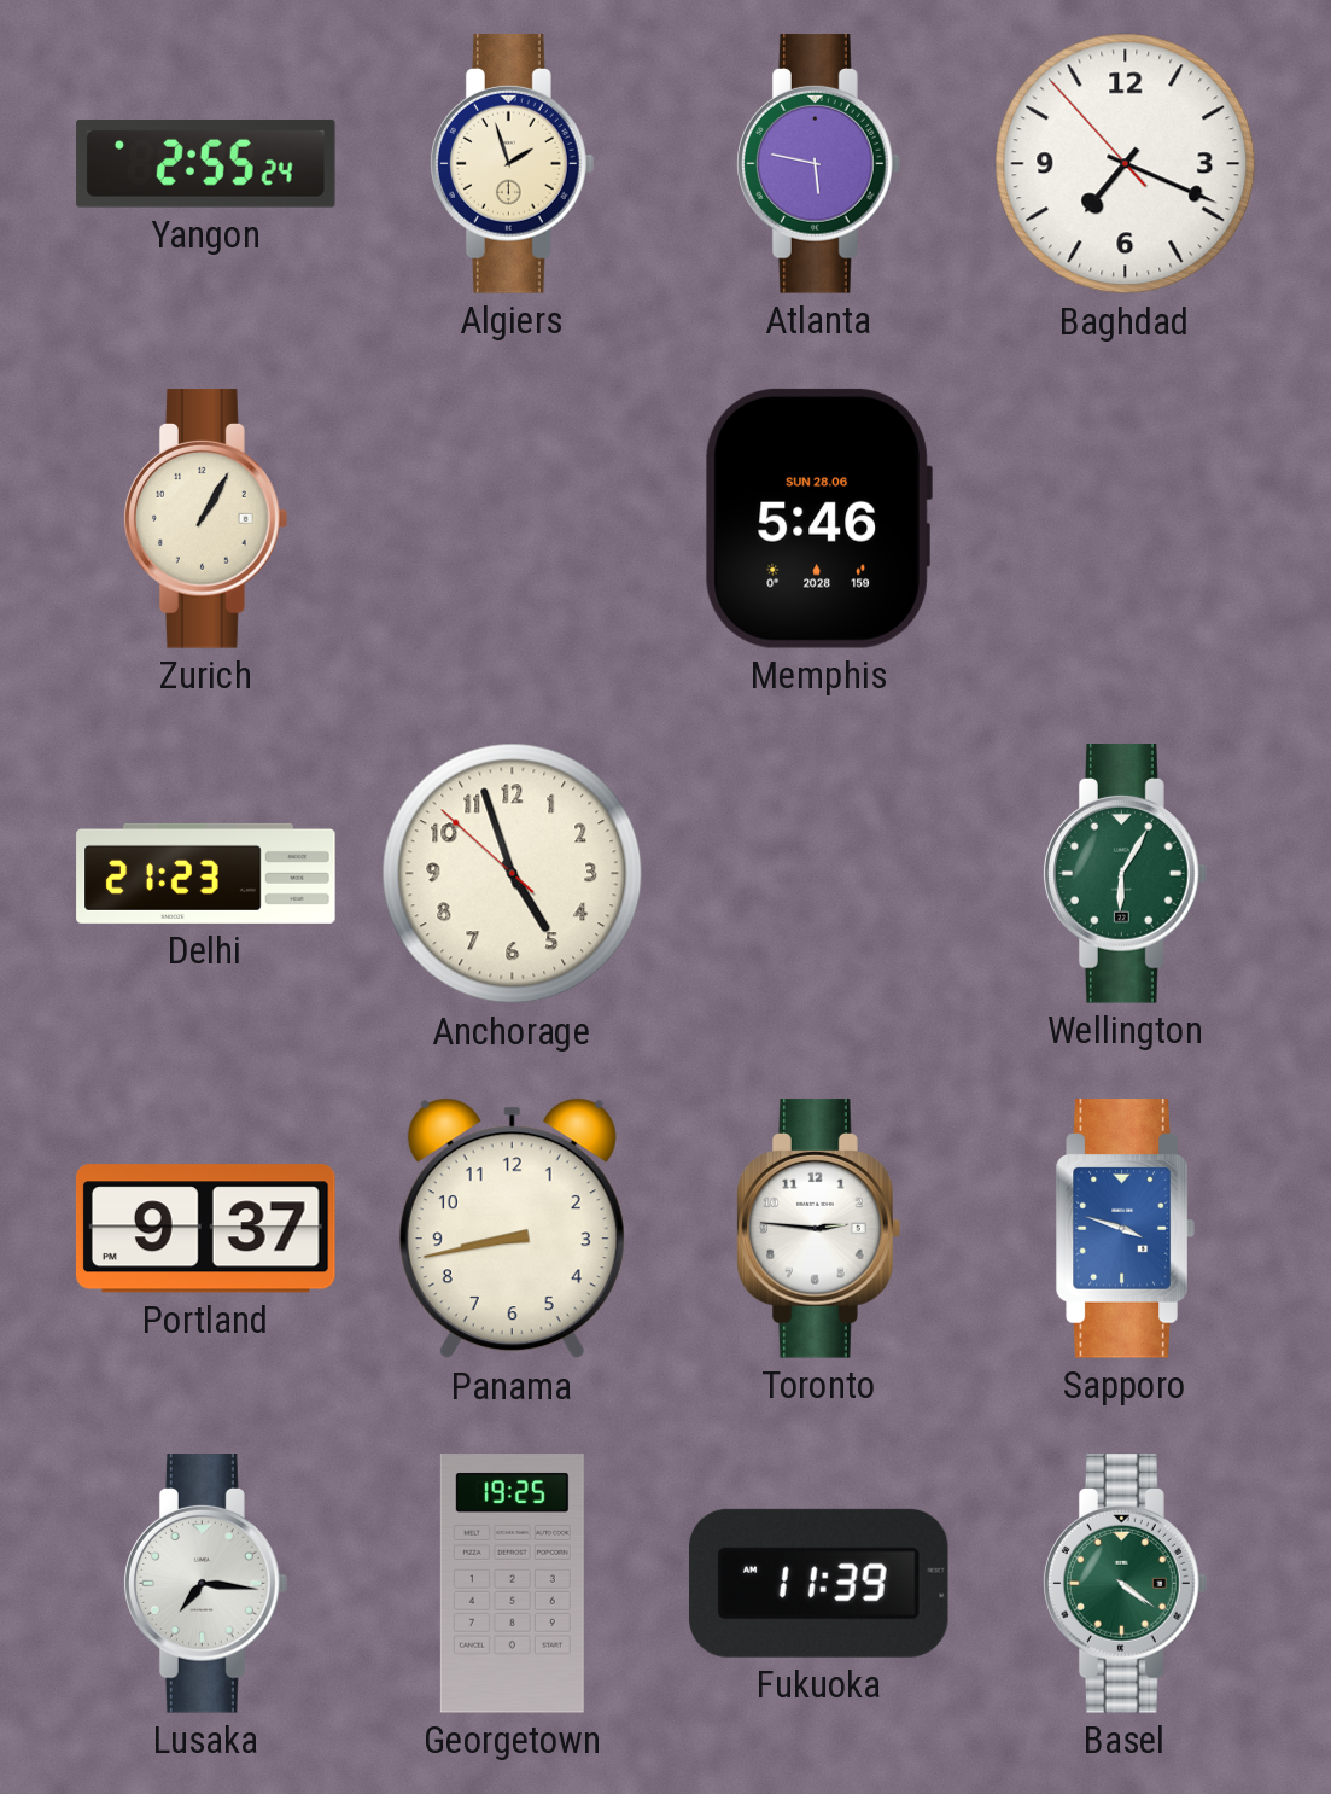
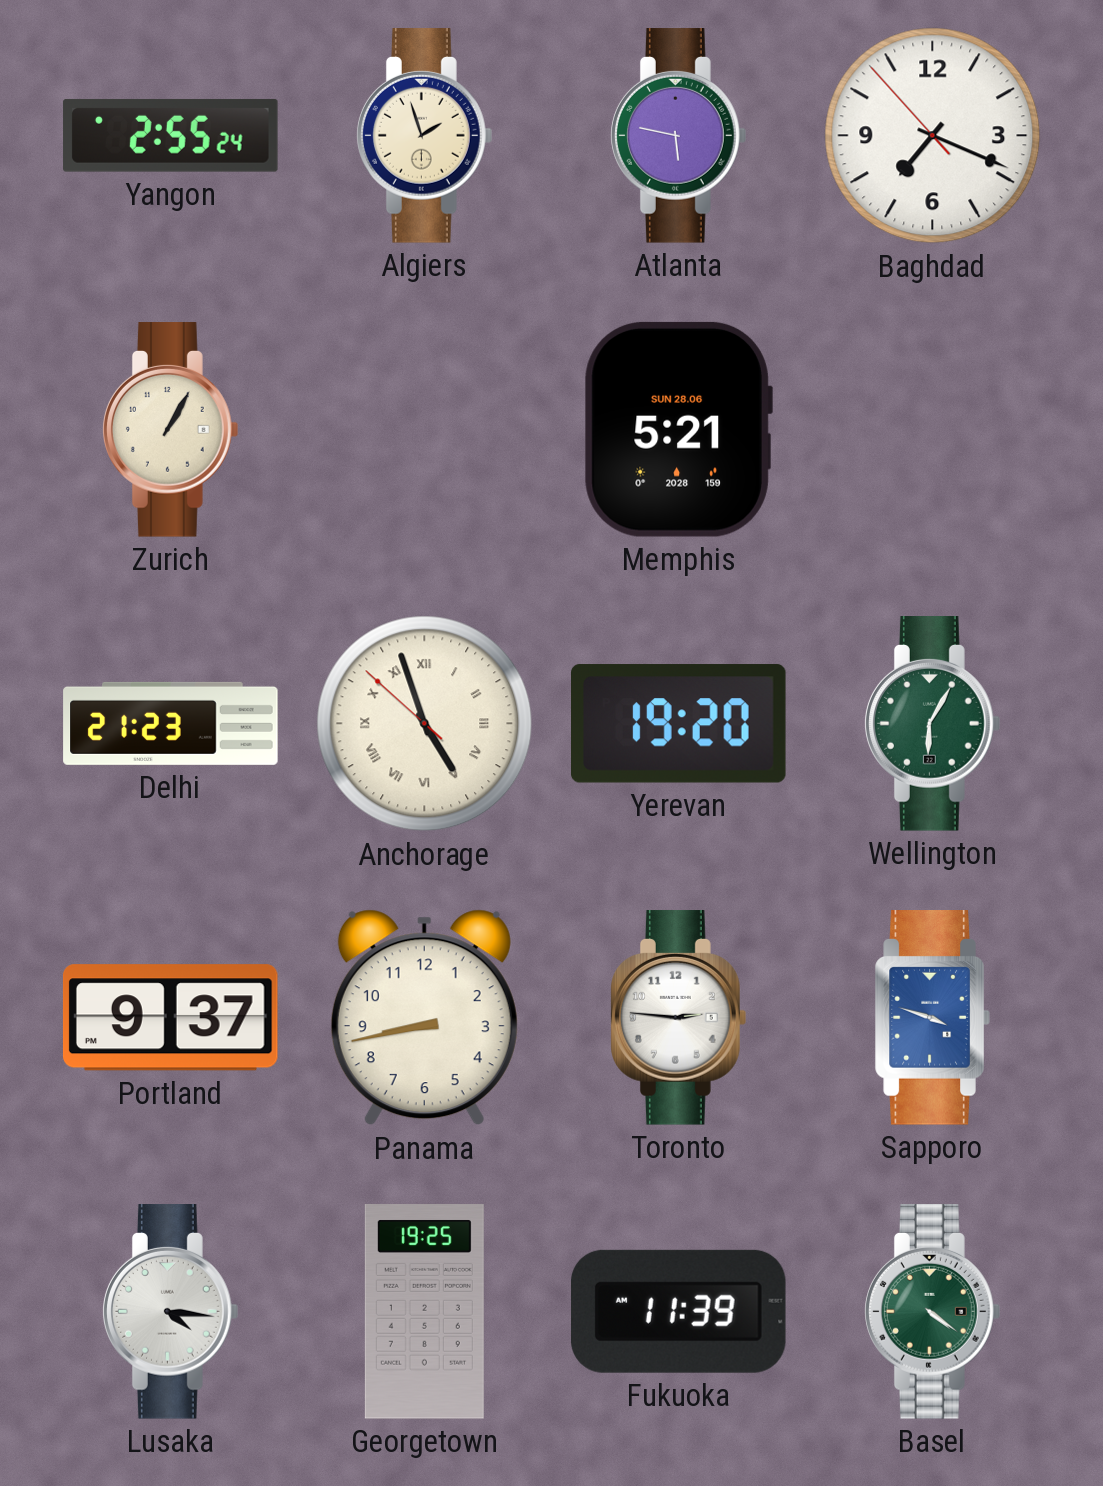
Memphis: 5:46 -> 5:21 (678, 429)
Anchorage numerals: Arabic -> Roman (425, 724)
Yerevan: none -> 19:20 (679, 724)
Lusaka: 7:16 -> 4:16 (171, 1312)
